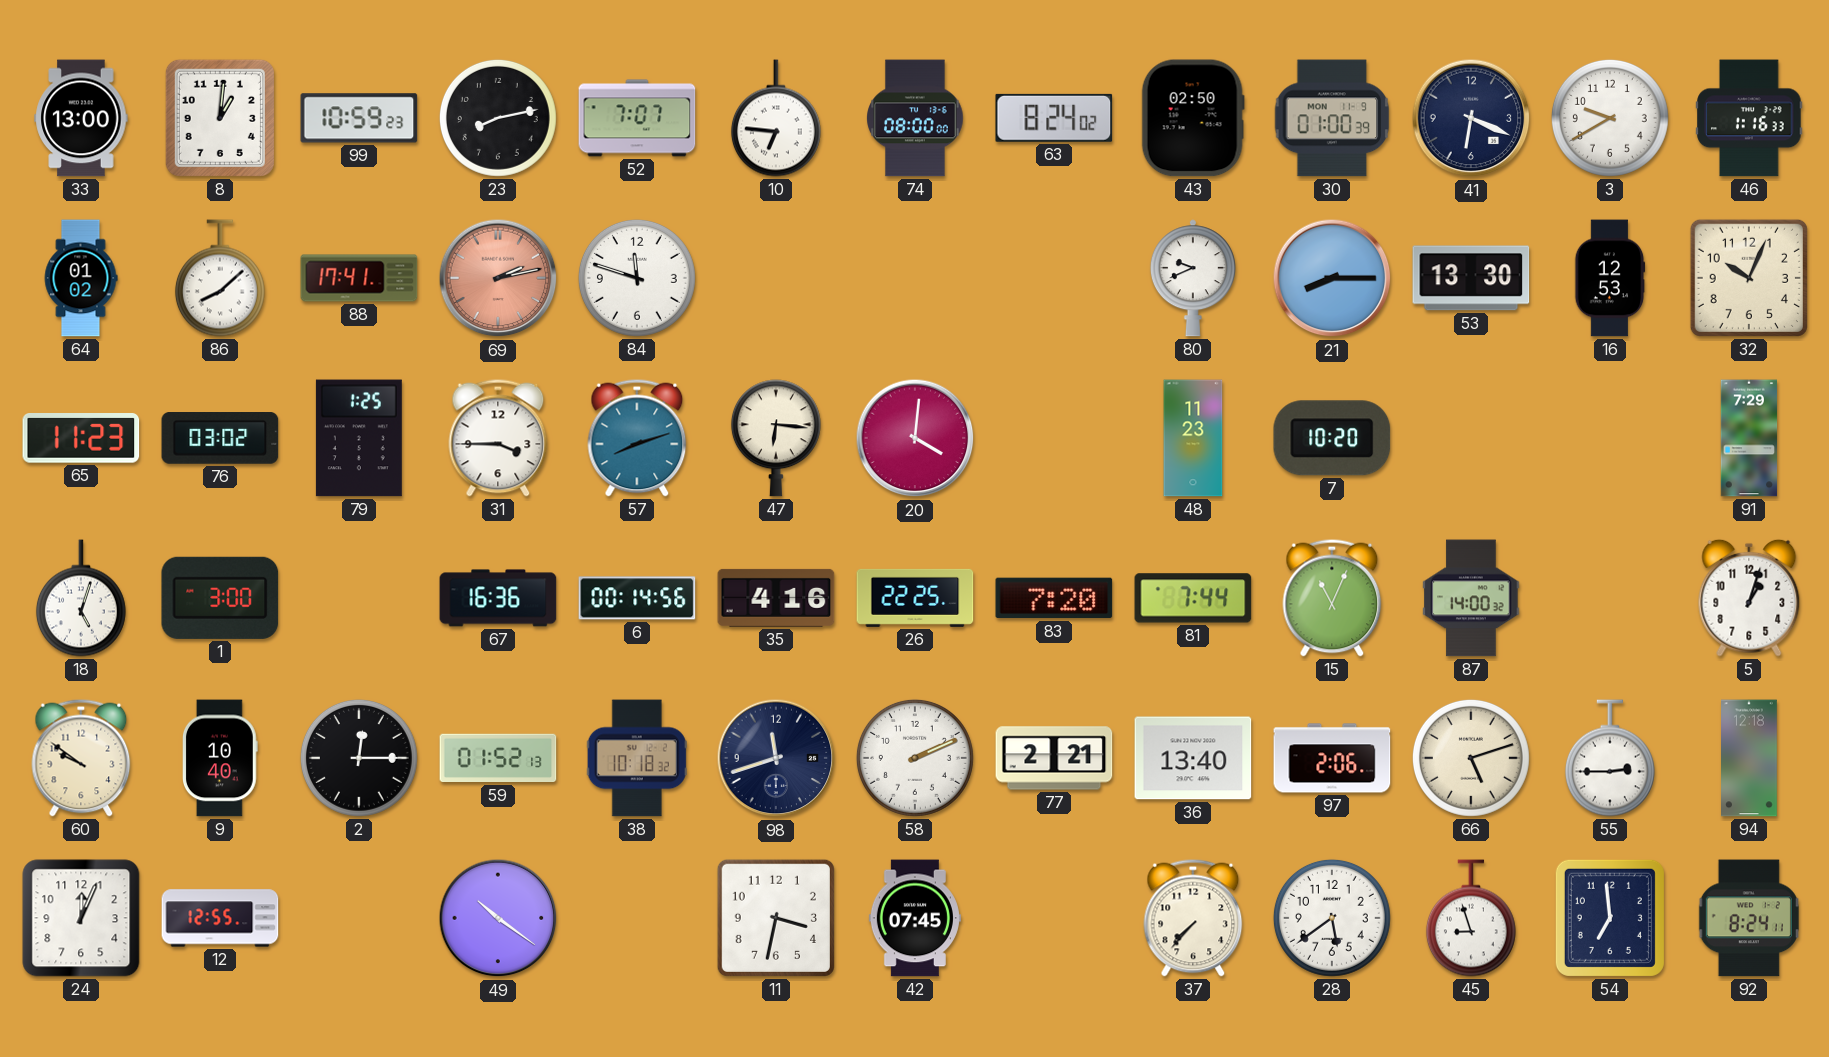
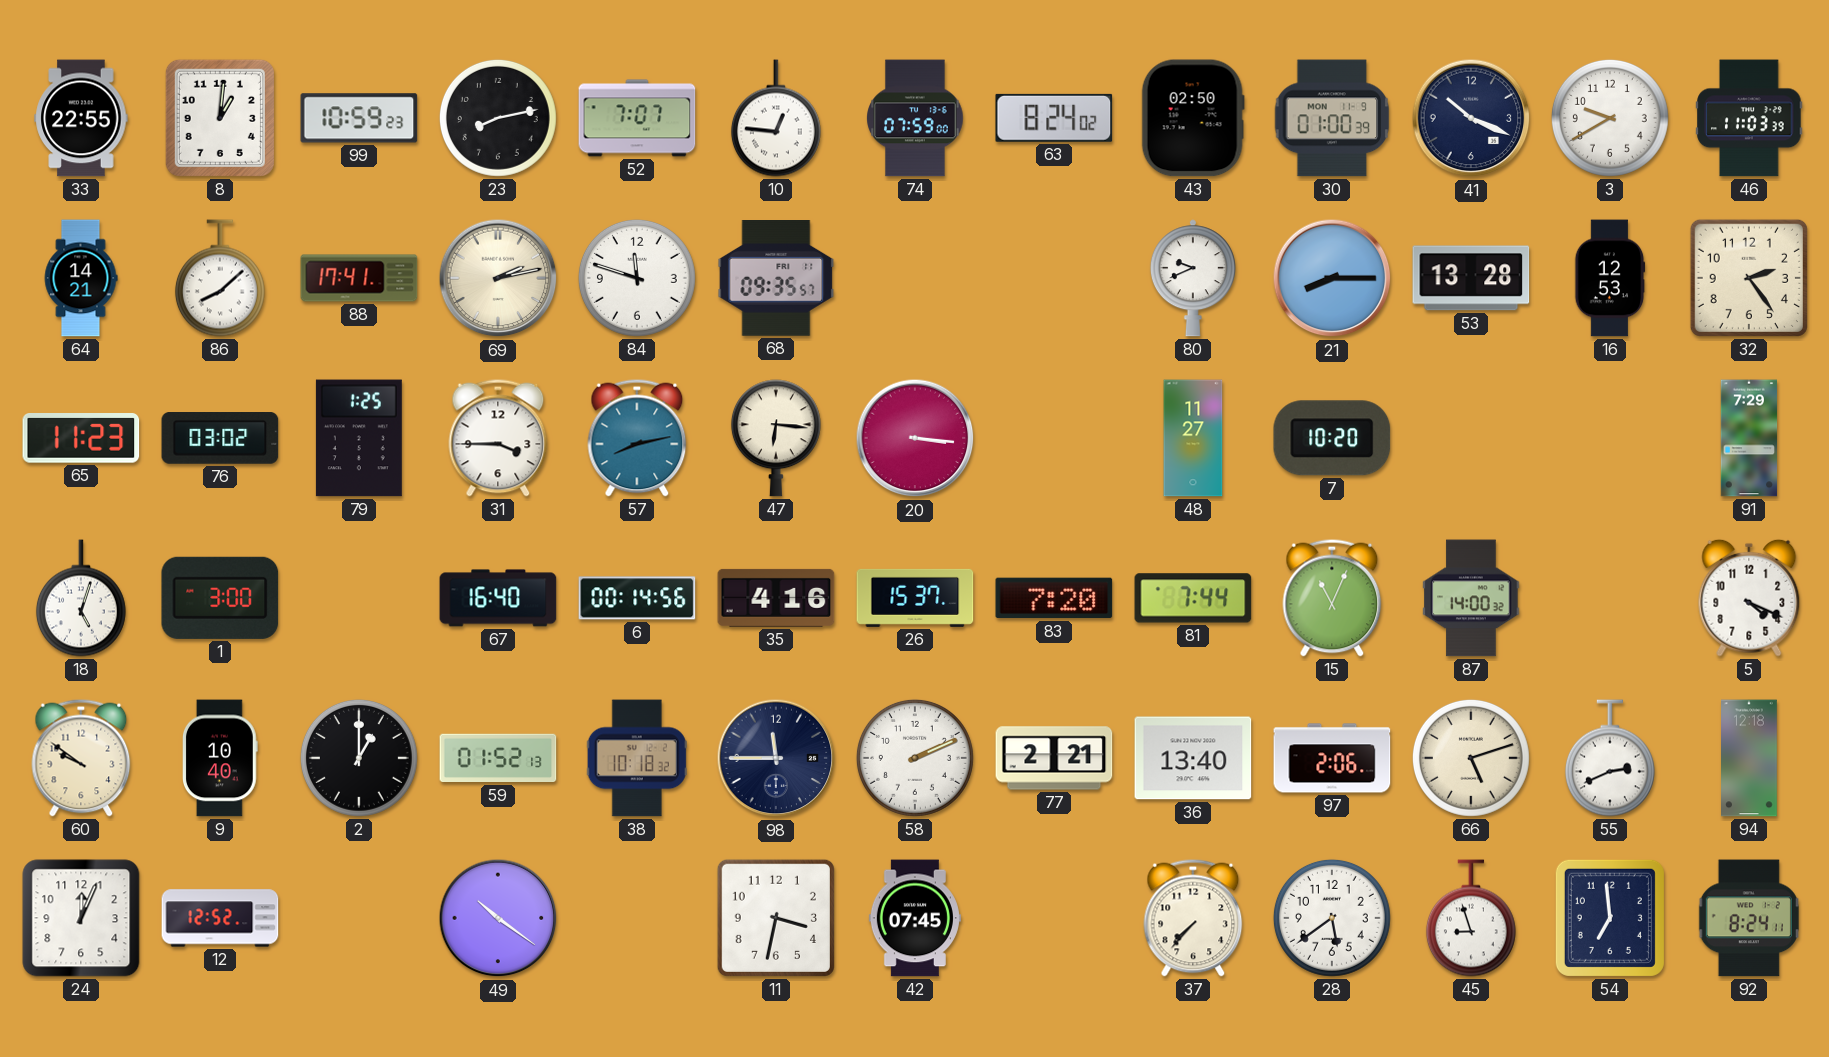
33: 13:00 -> 22:55 (81, 118)
10: 6:46 -> 12:46 (776, 118)
74: 08:00 -> 07:59 (915, 118)
41: 6:19 -> 10:19 (1471, 118)
46: 1:16 -> 11:03 (1749, 118)
64: 01:02 -> 14:21 (81, 278)
69 dial: salmon -> cream (498, 278)
68: none -> 09:35 (776, 279)
53: 13:30 -> 13:28 (1471, 278)
32: 10:04 -> 2:24 (1749, 278)
57: 8:12 -> 8:13 (637, 438)
20: 4:01 -> 3:16 (915, 438)
48: 11:23 -> 11:27 (1193, 438)
67: 16:36 -> 16:40 (498, 598)
26: 22:25 -> 15:37 (915, 598)
5: 1:03 -> 4:19 (1749, 598)
2: 12:15 -> 1:00 (359, 758)
98: 11:42 -> 11:45 (776, 758)
55: 2:45 -> 2:41 (1610, 758)
12: 12:55 -> 12:52 (220, 918)
